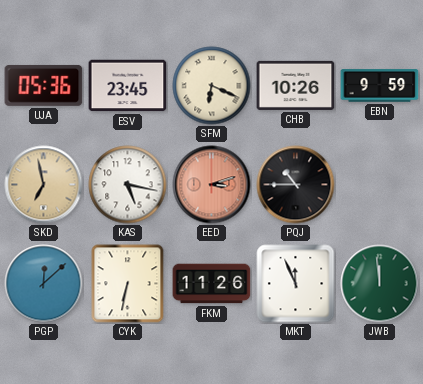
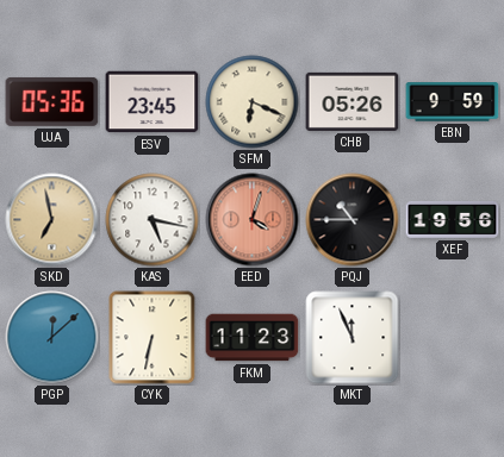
CHB: 10:26 -> 05:26 (353, 101)
EED: 3:12 -> 4:03 (253, 220)
XEF: none -> 19:56 (453, 219)
FKM: 11:26 -> 11:23 (253, 338)
JWB: 11:59 -> none (380, 284)
